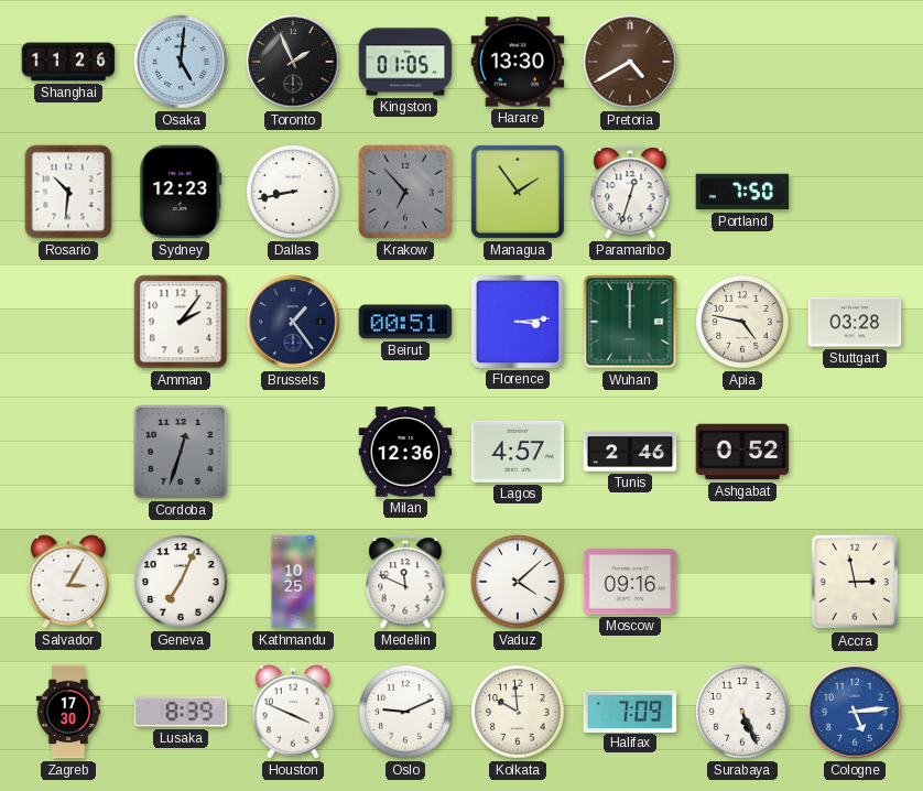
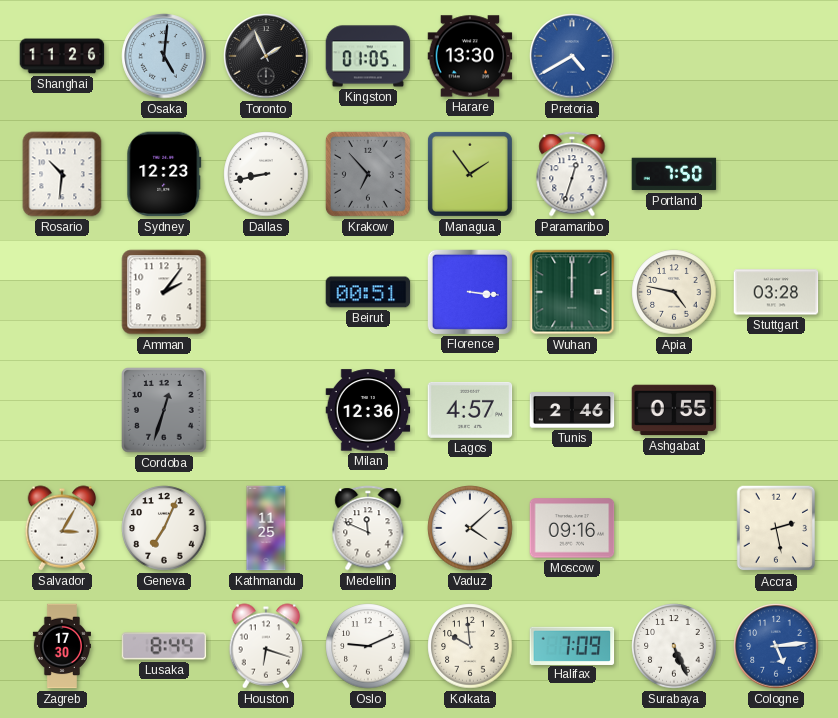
Pretoria dial: brown -> blue (572, 56)
Brussels: 1:24 -> none (293, 322)
Florence: 3:14 -> 3:16 (469, 291)
Ashgabat: 0:52 -> 0:55 (674, 410)
Kathmandu: 10:25 -> 11:25 (266, 528)
Accra: 2:58 -> 2:28 (776, 528)
Lusaka: 8:39 -> 8:44 (164, 646)
Houston: 3:49 -> 6:18 (266, 646)
